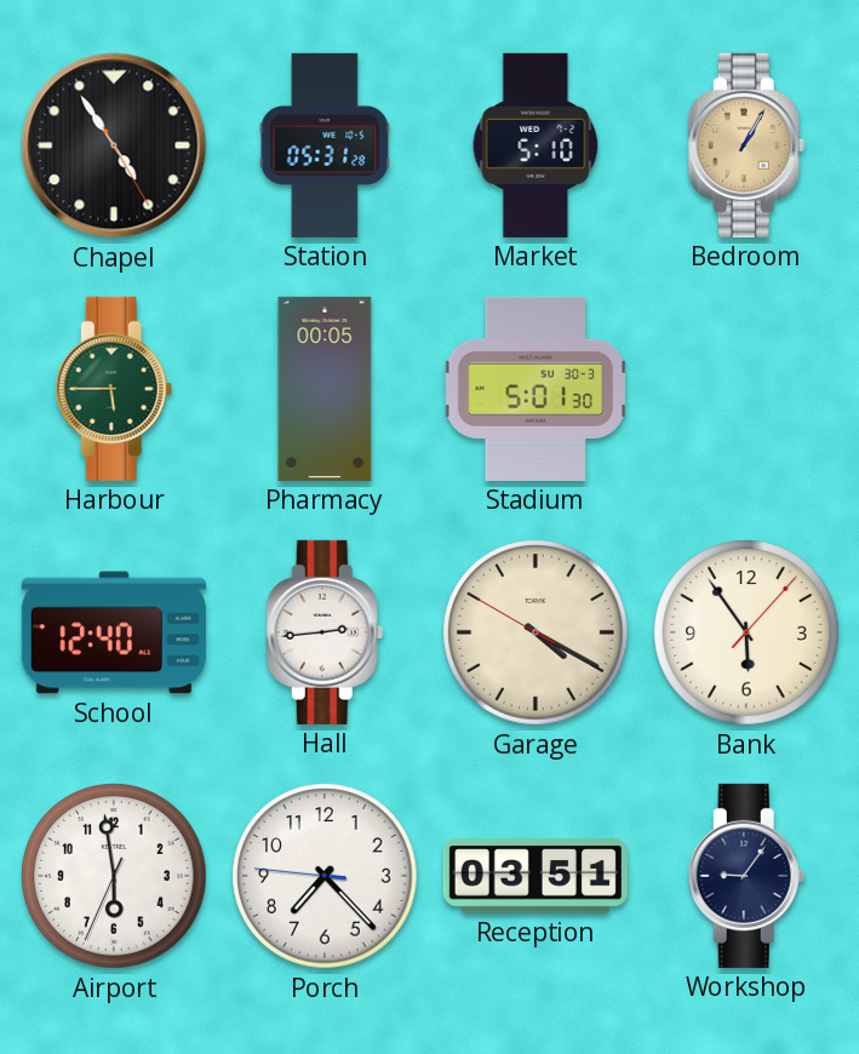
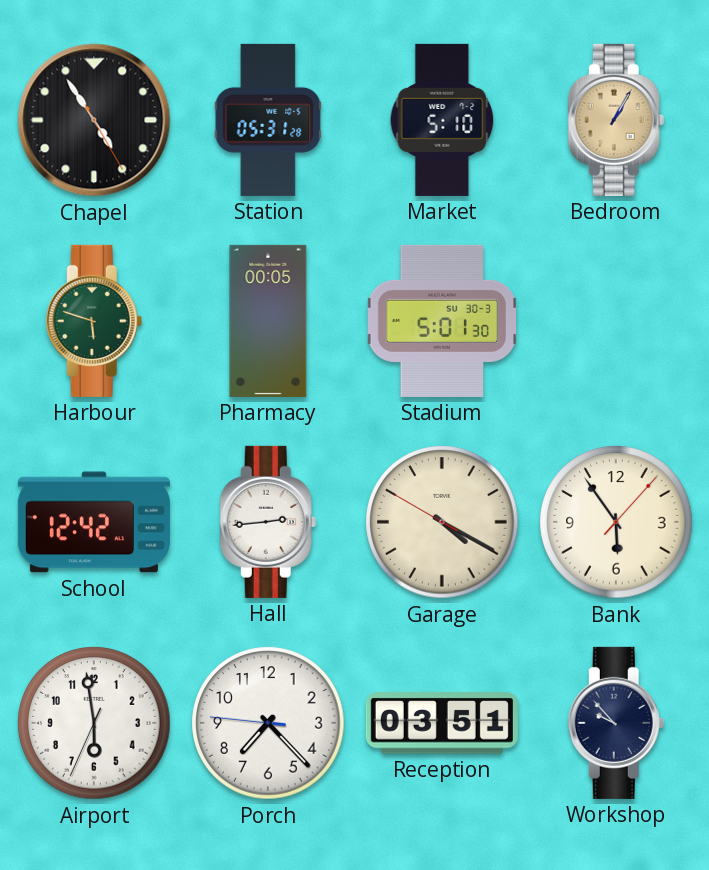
Harbour: 5:45 -> 5:48 (94, 321)
School: 12:40 -> 12:42 (94, 522)
Workshop: 9:06 -> 9:53 (616, 723)
